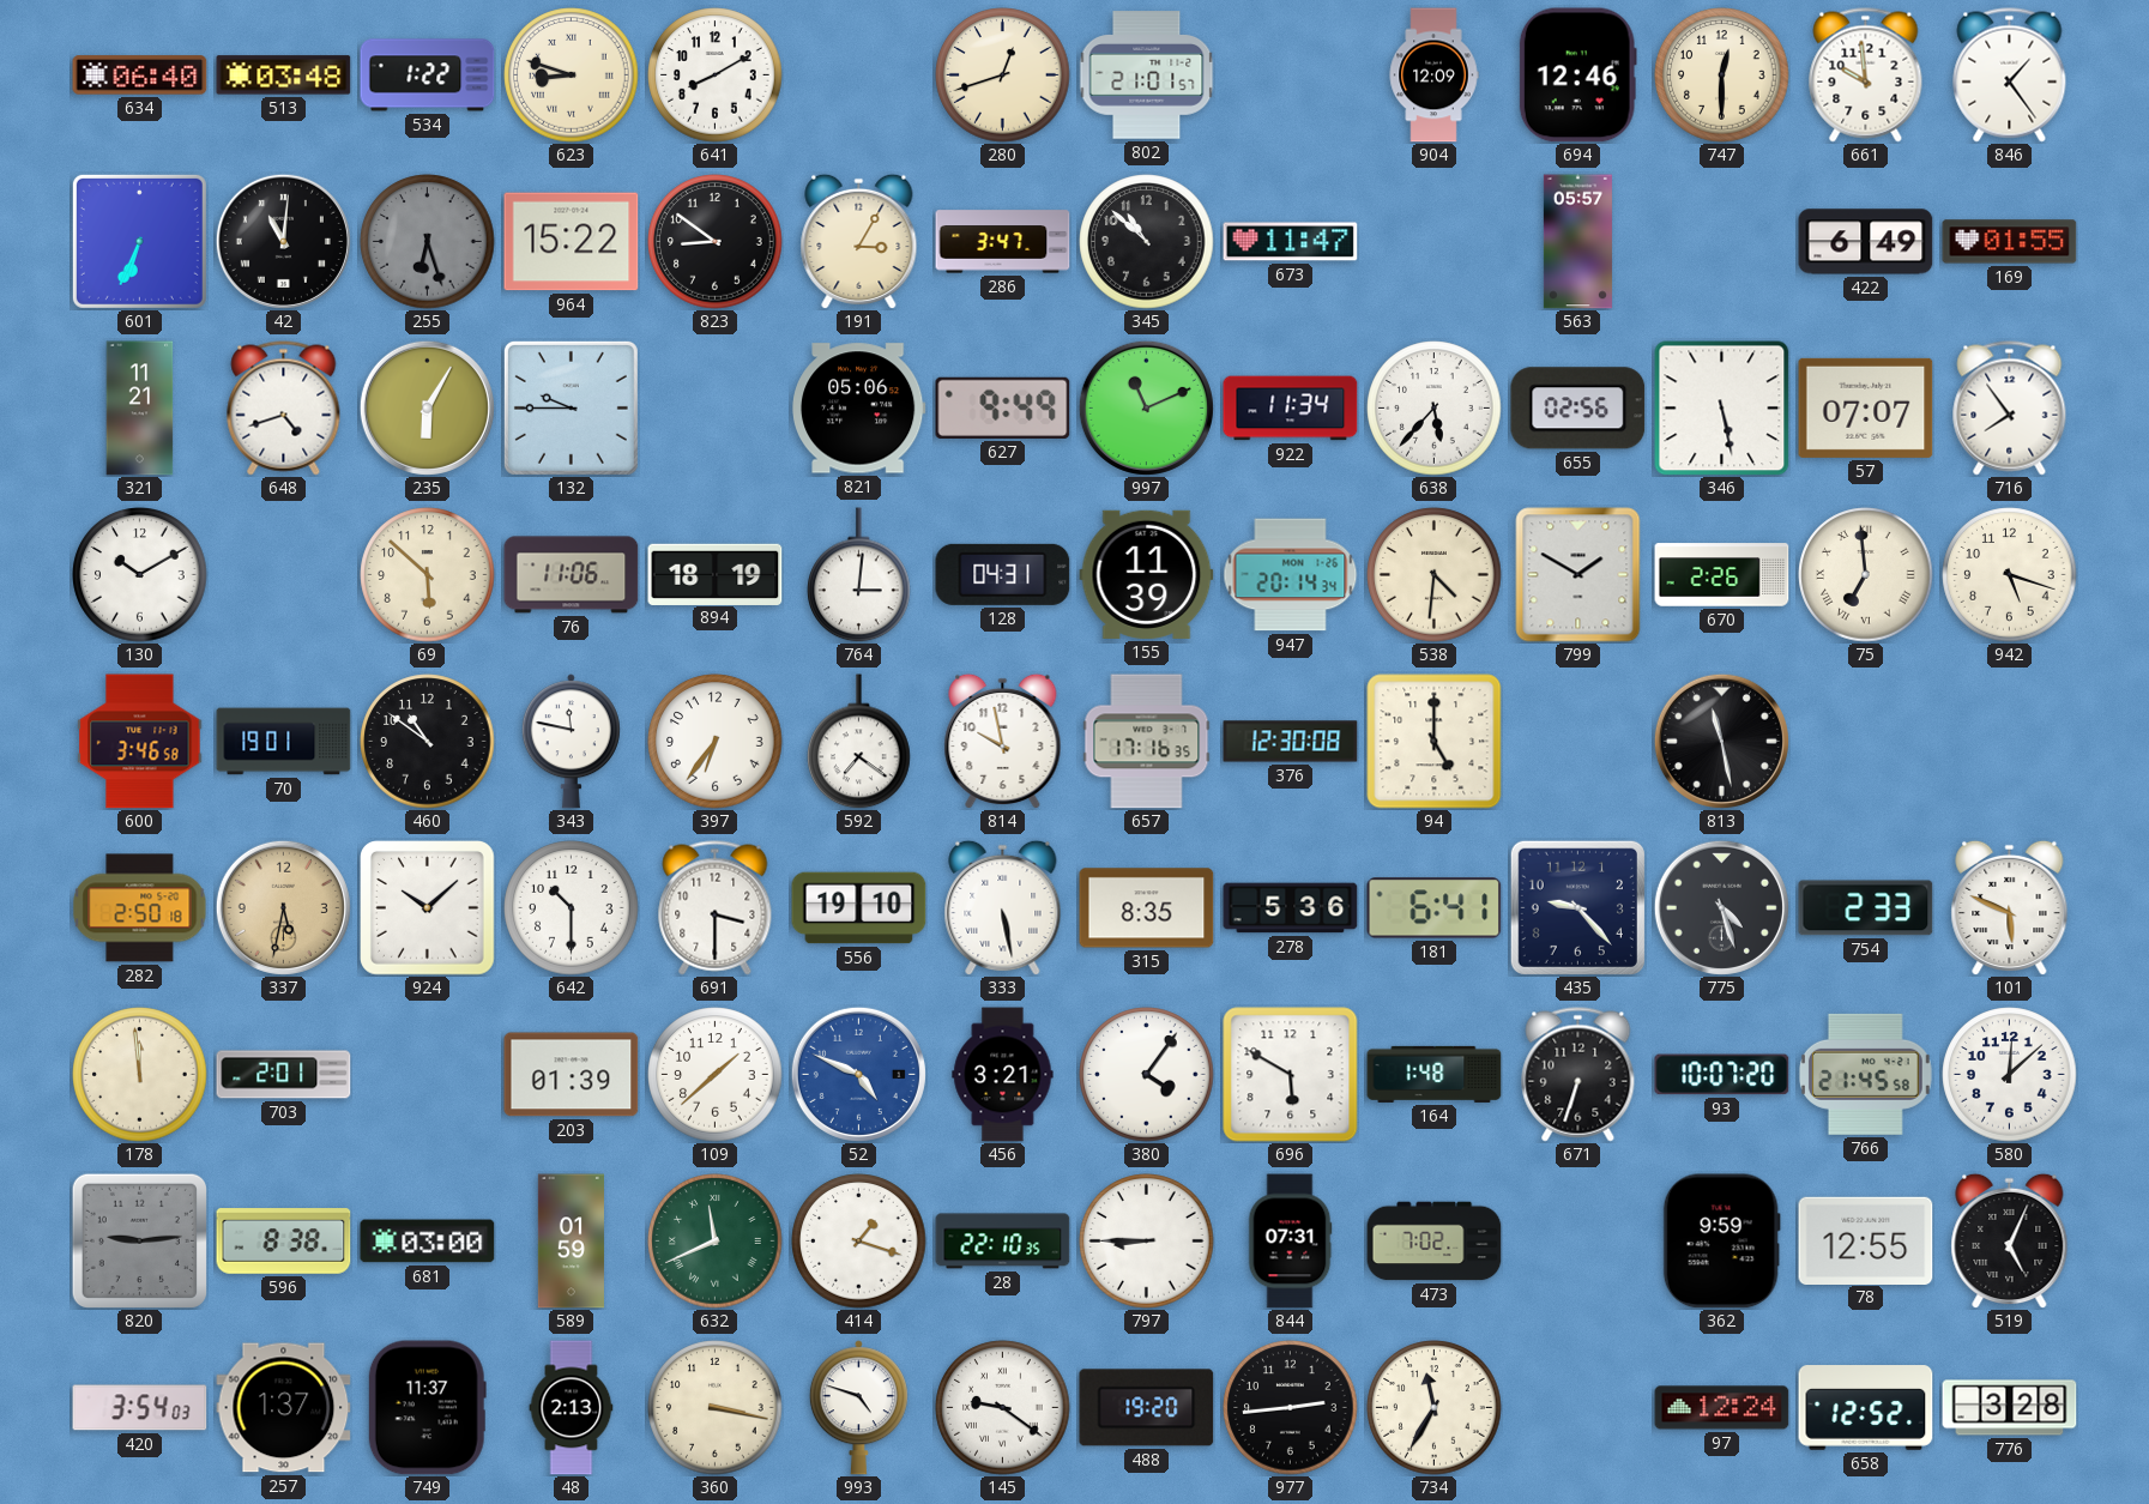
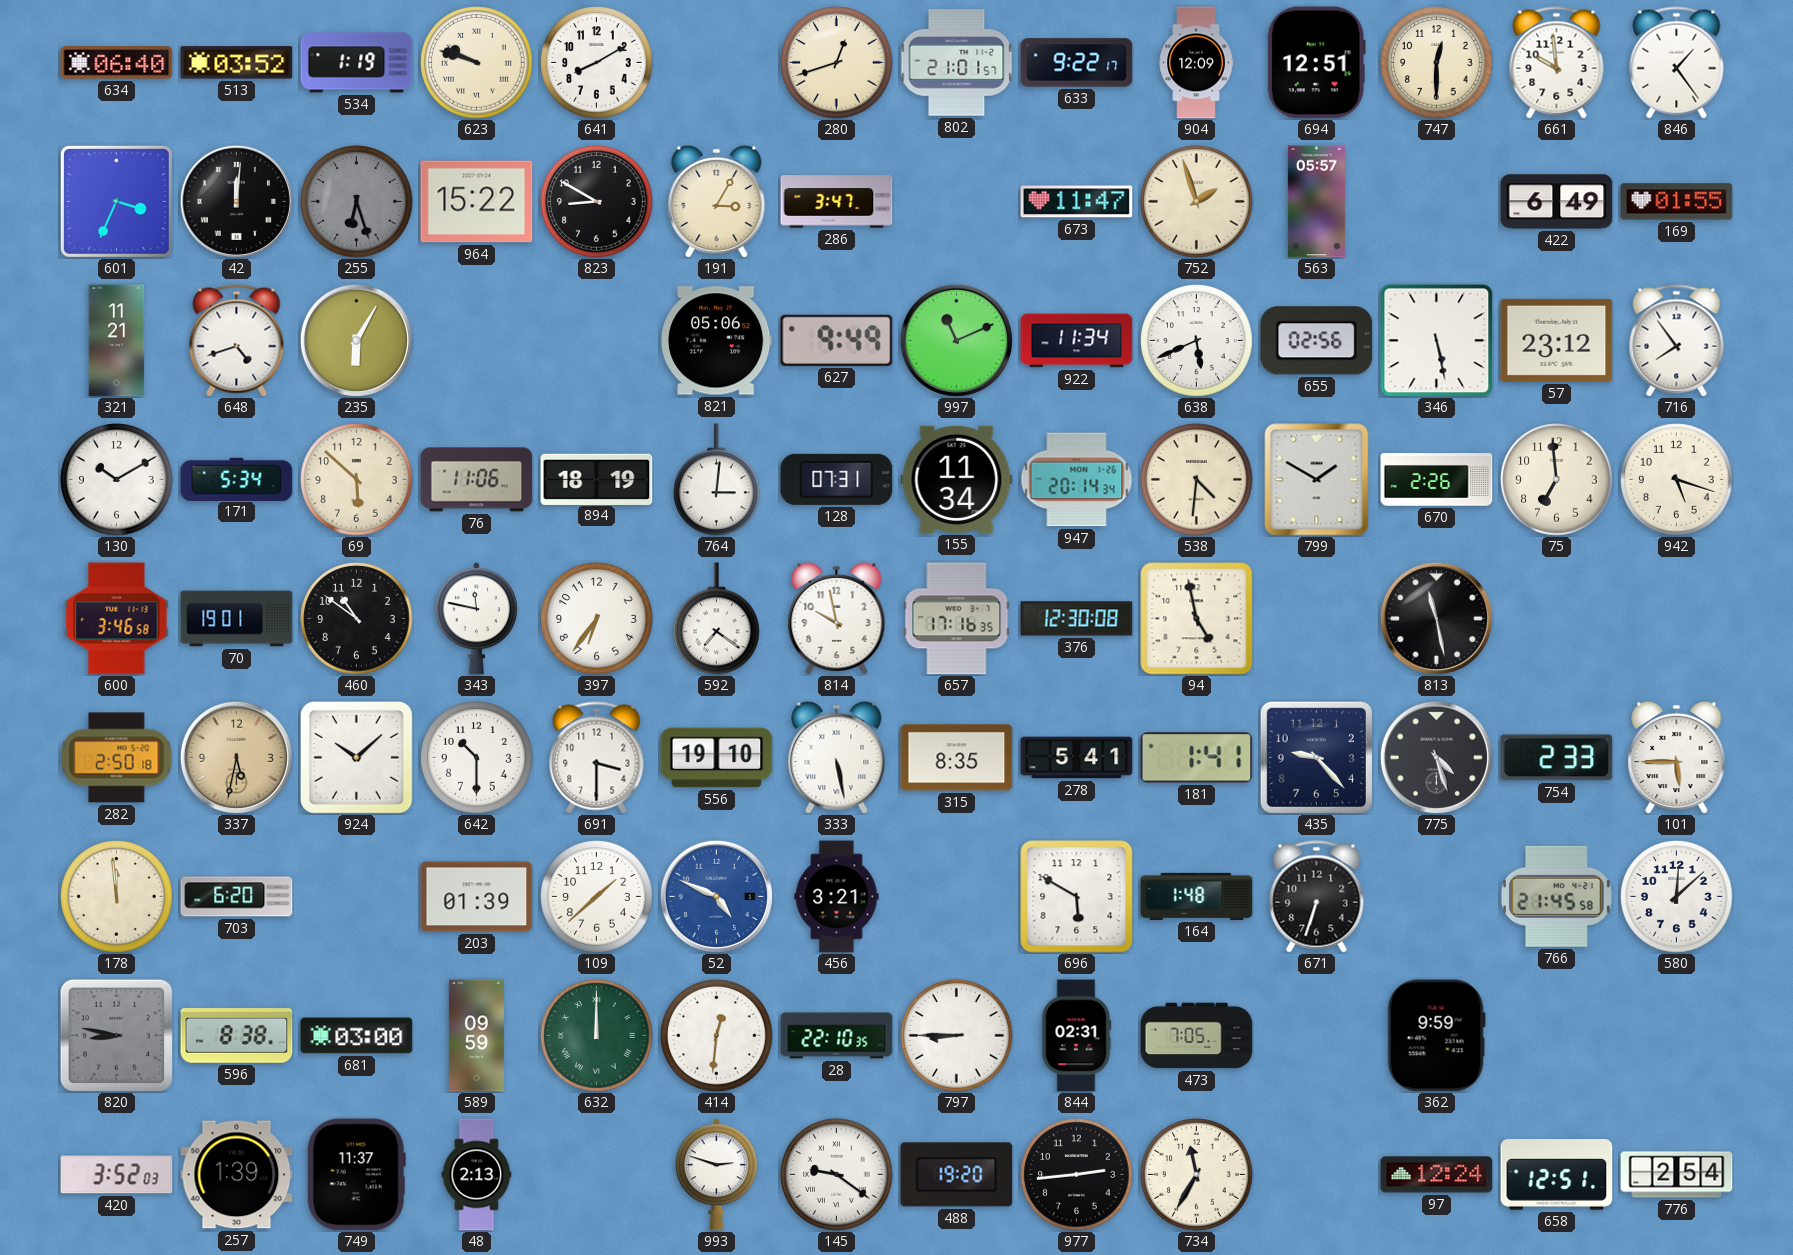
513: 03:48 -> 03:52 (237, 63)
534: 1:22 -> 1:19 (357, 63)
623: 8:48 -> 9:48 (477, 63)
633: none -> 9:22 (1077, 63)
694: 12:46 -> 12:51 (1316, 63)
601: 6:34 -> 3:34 (116, 201)
42: 11:01 -> 12:01 (236, 201)
823: 8:51 -> 8:50 (597, 202)
345: 10:52 -> none (1147, 242)
752: none -> 1:57 (1197, 202)
132: 9:45 -> none (571, 407)
638: 5:37 -> 5:41 (1197, 341)
57: 07:07 -> 23:12 (1557, 340)
171: none -> 5:34 (237, 479)
128: 04:31 -> 07:31 (837, 479)
155: 11:39 -> 11:34 (957, 479)
75 numerals: Roman -> Arabic (1557, 480)
94: 5:00 -> 4:58 (1197, 619)
278: 5:36 -> 5:41 (1077, 758)
181: 6:41 -> 1:41 (1197, 758)
101: 5:49 -> 5:45 (1677, 757)
703: 2:01 -> 6:20 (237, 897)
380: 4:06 -> none (1147, 1075)
93: 10:07 -> none (1722, 1075)
820: 9:14 -> 8:47 (116, 1035)
589: 01:59 -> 09:59 (476, 1036)
632: 11:41 -> 12:00 (597, 1036)
414: 1:18 -> 12:31 (717, 1036)
844: 07:31 -> 02:31 (1076, 1036)
473: 7:02 -> 7:05 (1197, 1036)
78: 12:55 -> none (1866, 1240)
519: 5:04 -> none (2010, 1240)
420: 3:54 -> 3:52 (117, 1175)
257: 1:37 -> 1:39 (237, 1175)
360: 3:17 -> none (716, 1408)
993: 4:48 -> 2:48 (716, 1175)
658: 12:52 -> 12:51 (1557, 1175)
776: 3:28 -> 2:54 (1677, 1175)
